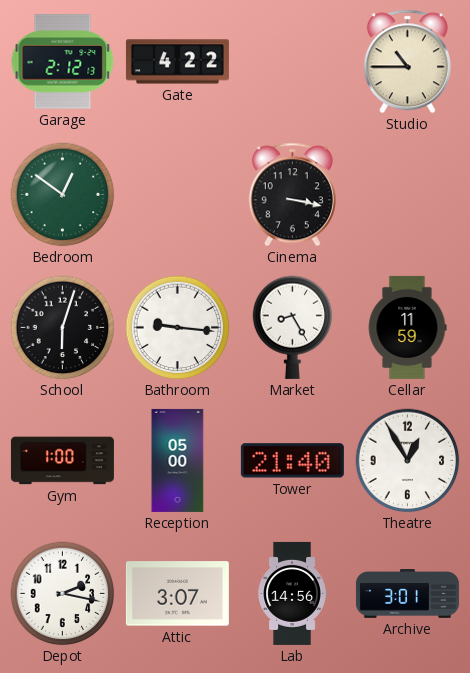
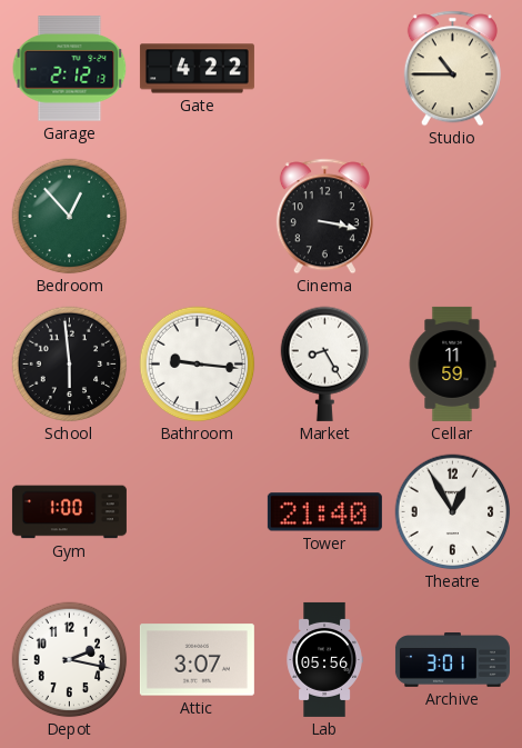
Bedroom: 12:51 -> 12:53 (70, 217)
School: 6:03 -> 5:59 (70, 365)
Reception: 05:00 -> none (178, 460)
Lab: 14:56 -> 05:56 (324, 659)
